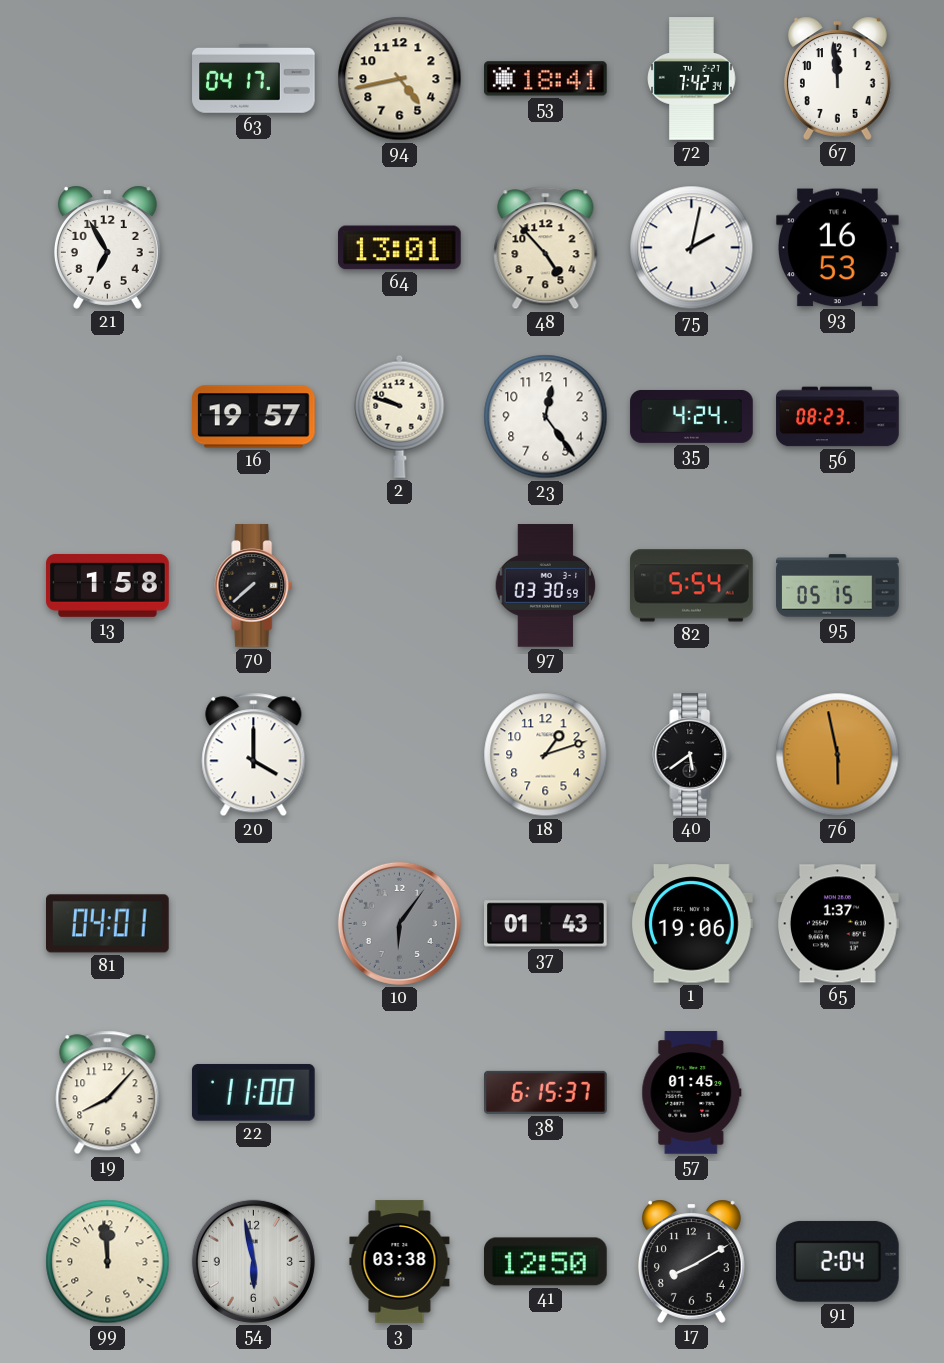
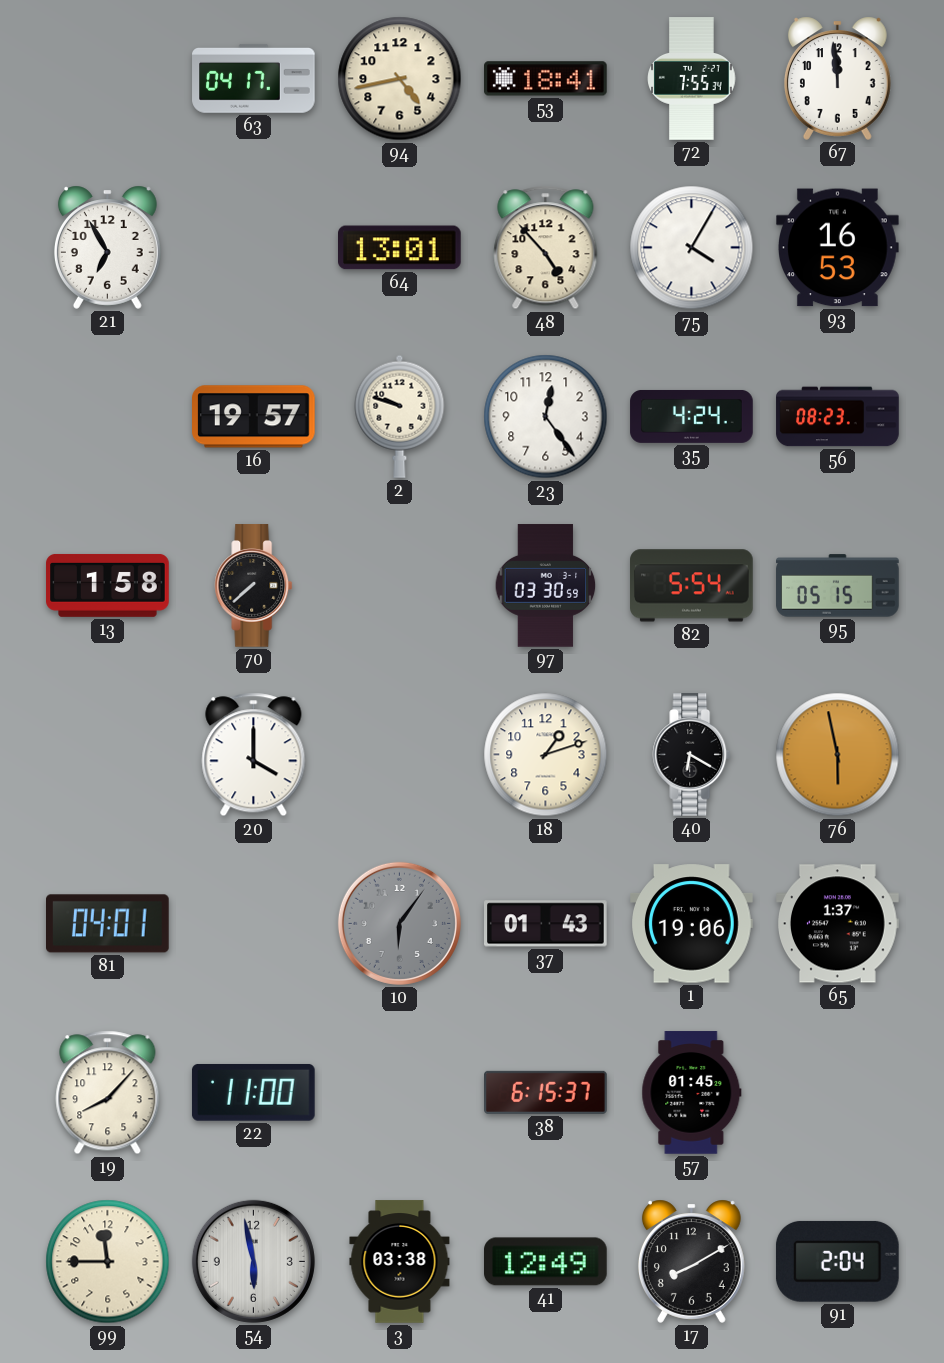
72: 7:42 -> 7:55 (692, 79)
75: 2:02 -> 4:05 (692, 248)
40: 5:39 -> 6:20 (692, 755)
99: 11:59 -> 11:45 (108, 1262)
41: 12:50 -> 12:49 (546, 1262)
